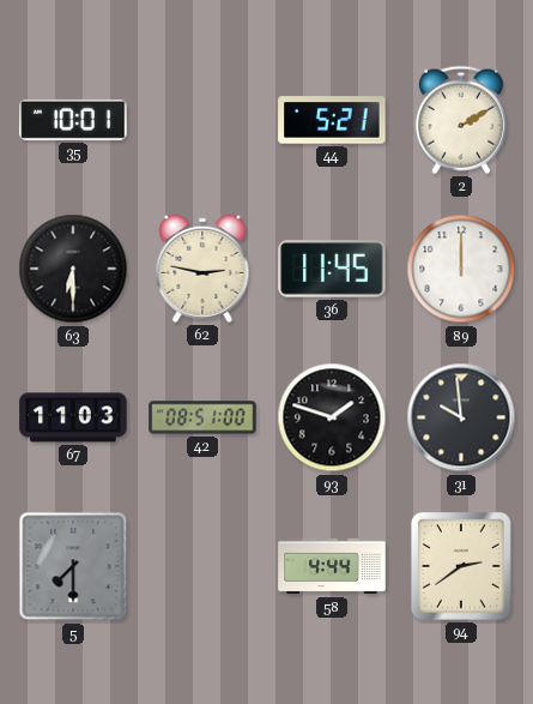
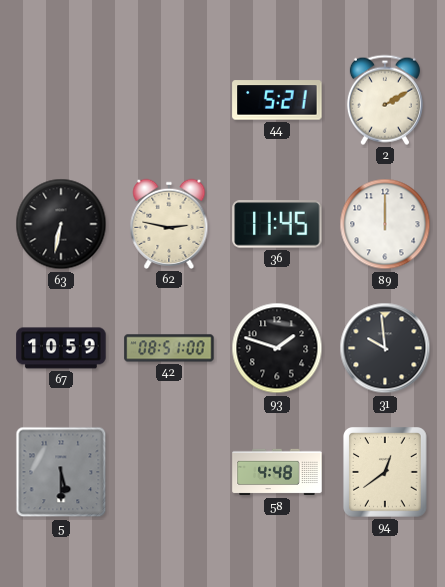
35: 10:01 -> none (73, 120)
63: 6:30 -> 6:32 (61, 224)
67: 11:03 -> 10:59 (61, 348)
5: 7:30 -> 5:30 (61, 472)
58: 4:44 -> 4:48 (277, 472)
94: 2:39 -> 12:39 (386, 473)
